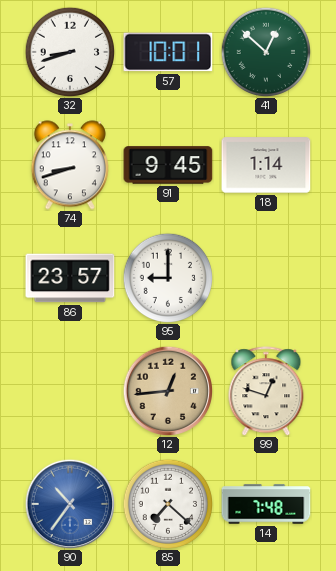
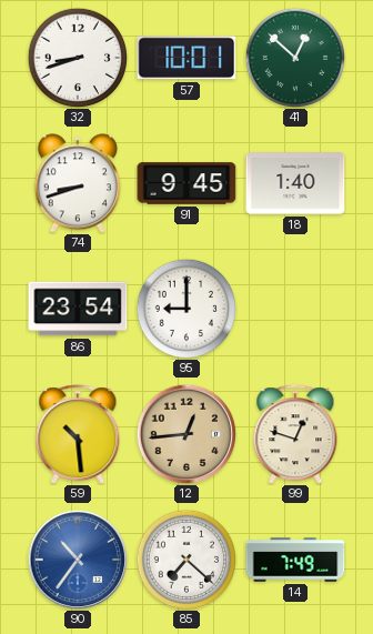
18: 1:14 -> 1:40 (295, 183)
86: 23:57 -> 23:54 (78, 309)
59: none -> 10:29 (78, 434)
14: 7:48 -> 7:49 (295, 560)
